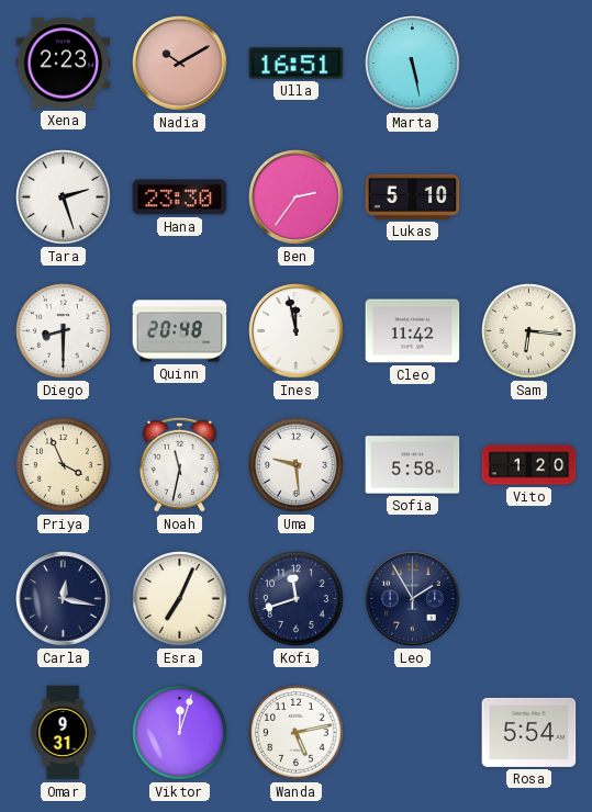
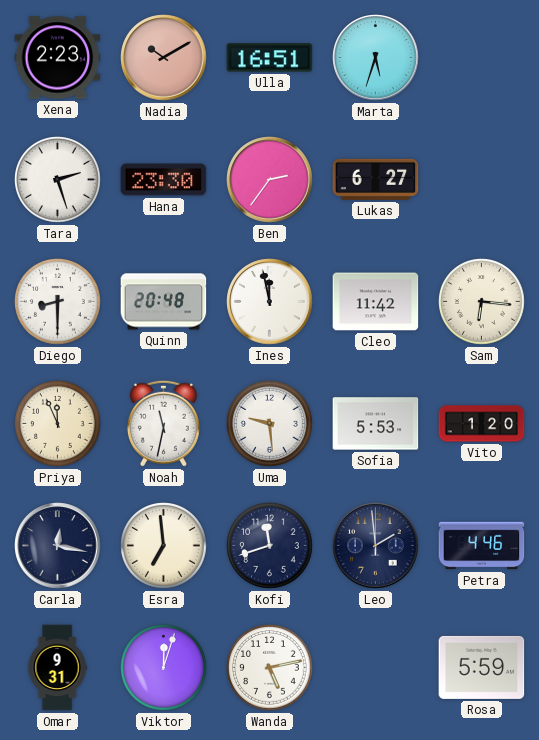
Marta: 5:28 -> 5:33 (376, 58)
Lukas: 5:10 -> 6:27 (376, 179)
Priya: 3:56 -> 11:56 (58, 424)
Sofia: 5:58 -> 5:53 (376, 424)
Esra: 7:04 -> 6:59 (164, 546)
Leo: 1:55 -> 1:59 (376, 546)
Petra: none -> 4:46 (482, 546)
Rosa: 5:54 -> 5:59 (482, 667)
